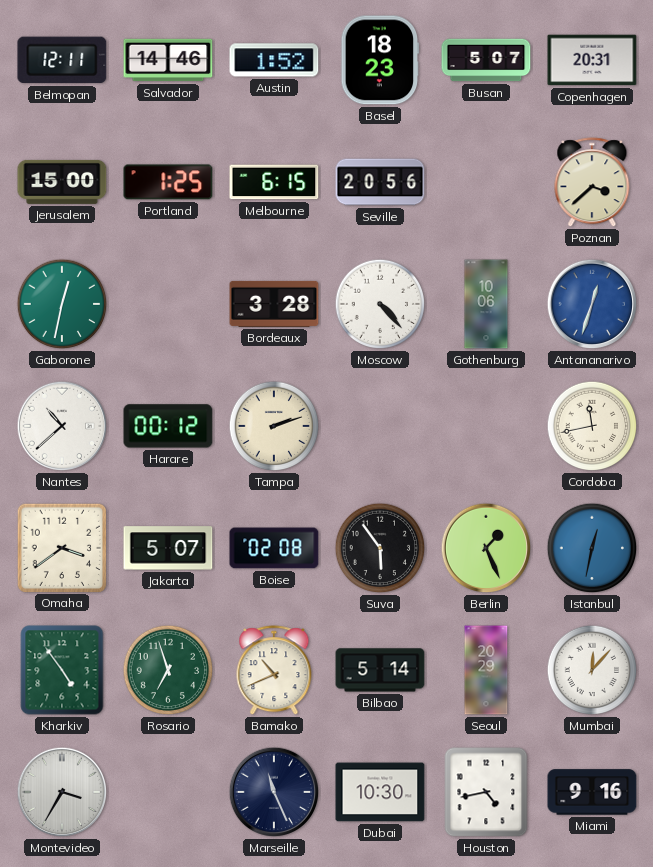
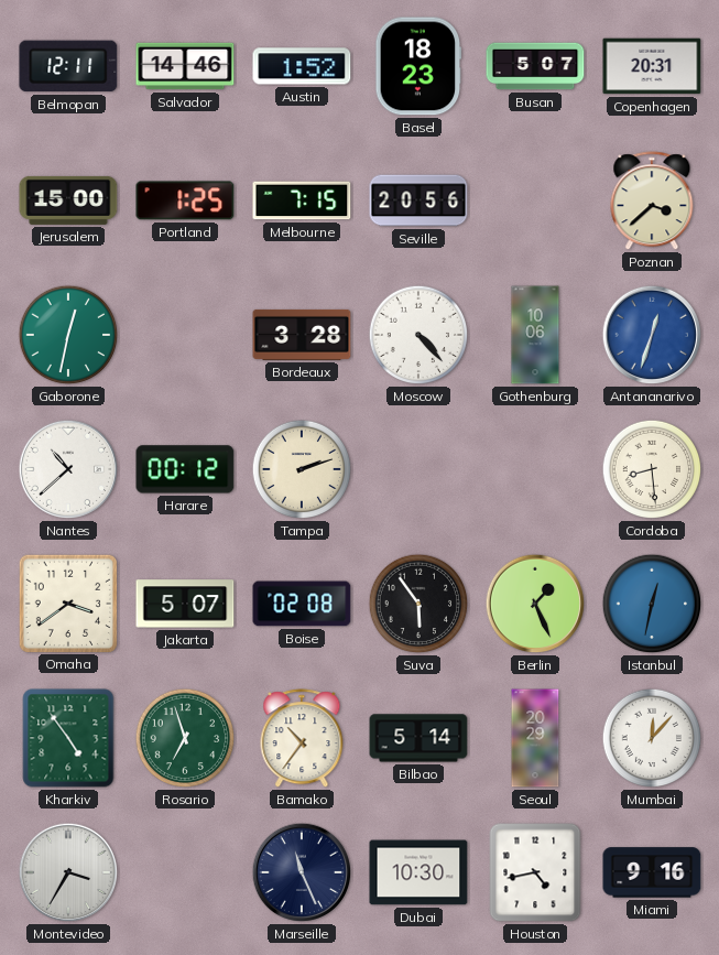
Melbourne: 6:15 -> 7:15 (302, 200)
Cordoba: 11:43 -> 8:29 (652, 469)
Bamako: 10:41 -> 10:36 (302, 739)
